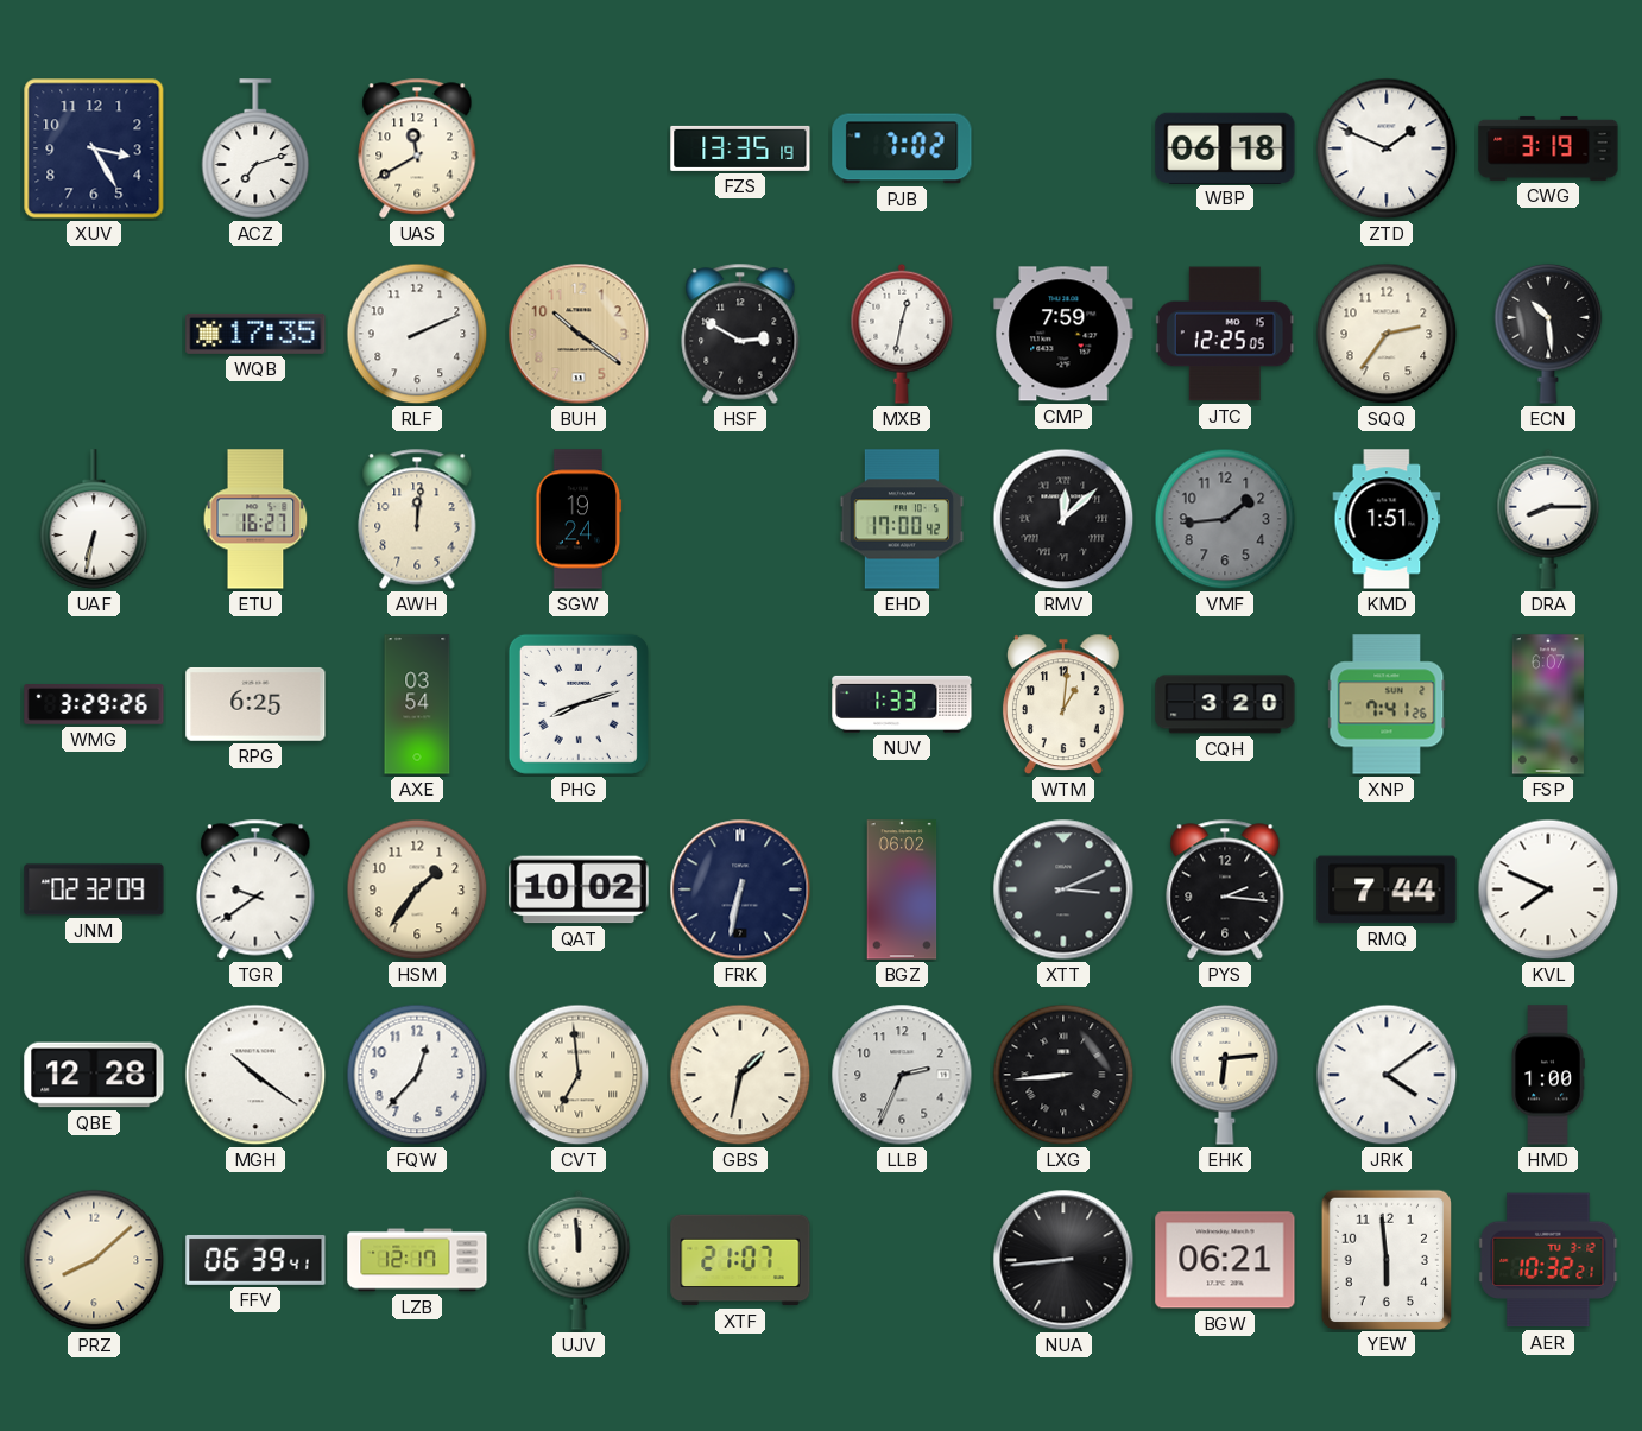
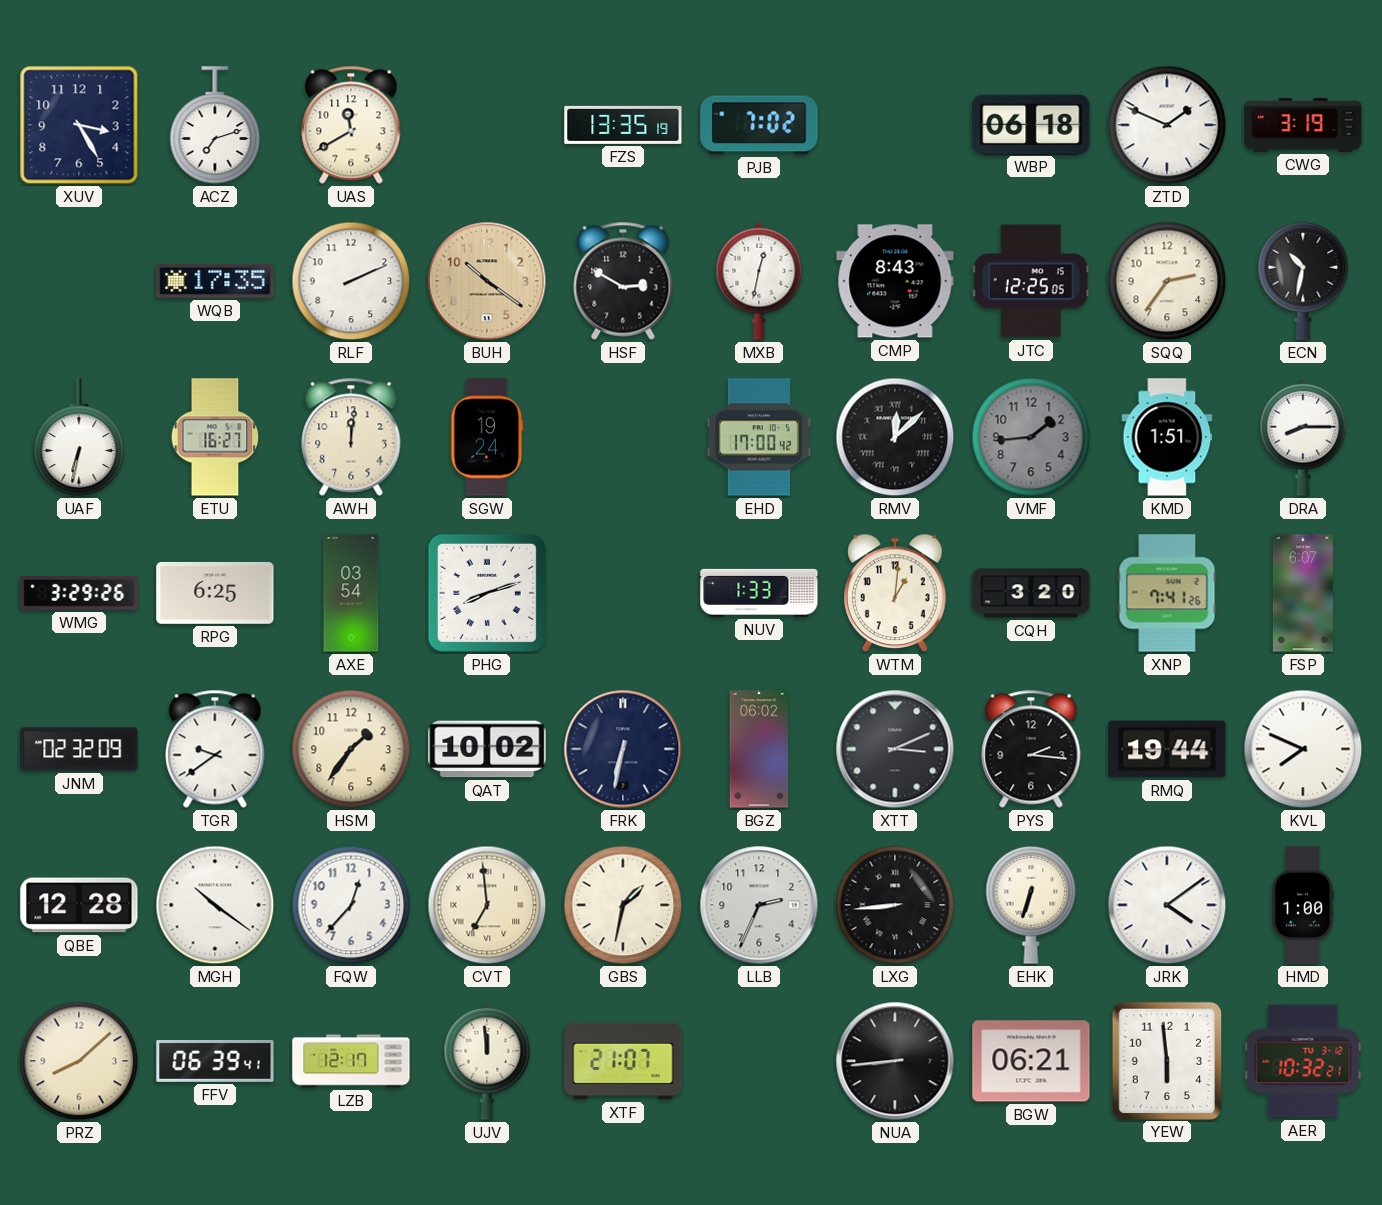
CMP: 7:59 -> 8:43 (895, 281)
ECN: 10:29 -> 10:32 (1303, 281)
RMQ: 7:44 -> 19:44 (1167, 749)
EHK: 6:14 -> 6:33 (1031, 905)
